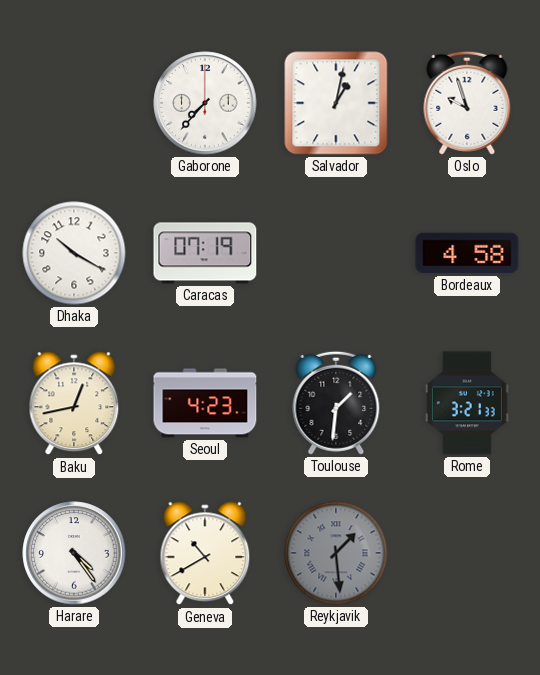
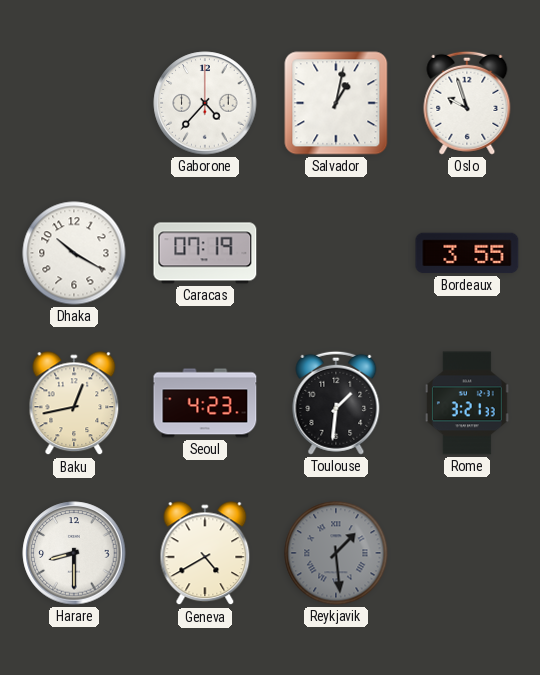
Gaborone: 7:37 -> 4:37 (205, 103)
Bordeaux: 4:58 -> 3:55 (467, 253)
Harare: 4:24 -> 8:30 (74, 553)
Geneva: 10:40 -> 4:40 (205, 554)
